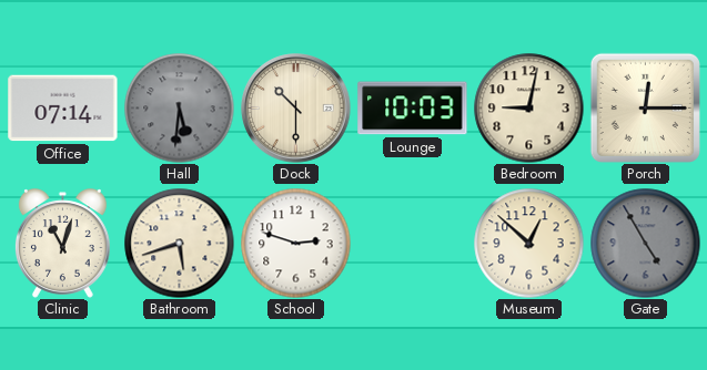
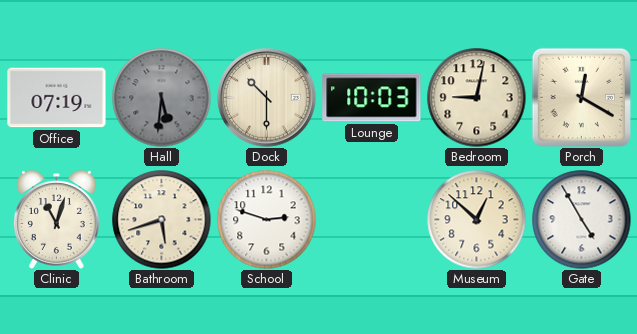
Office: 07:14 -> 07:19 (57, 98)
Porch: 12:15 -> 12:20 (581, 97)
Gate dial: grey -> white (582, 220)
